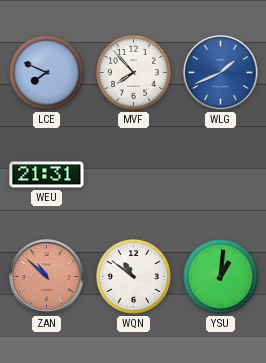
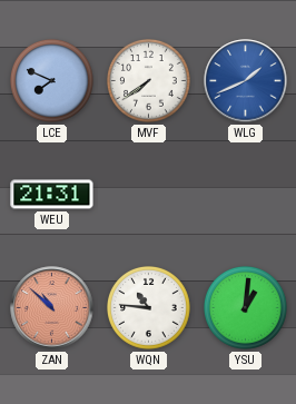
MVF: 7:53 -> 7:39 (149, 81)
WQN: 10:51 -> 10:46 (149, 308)
